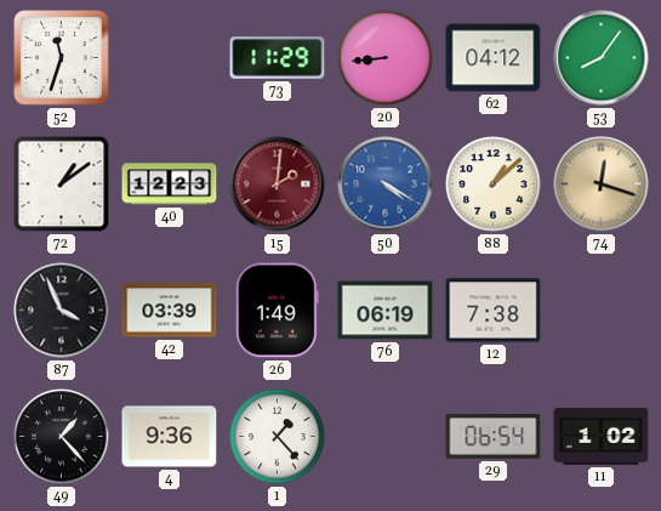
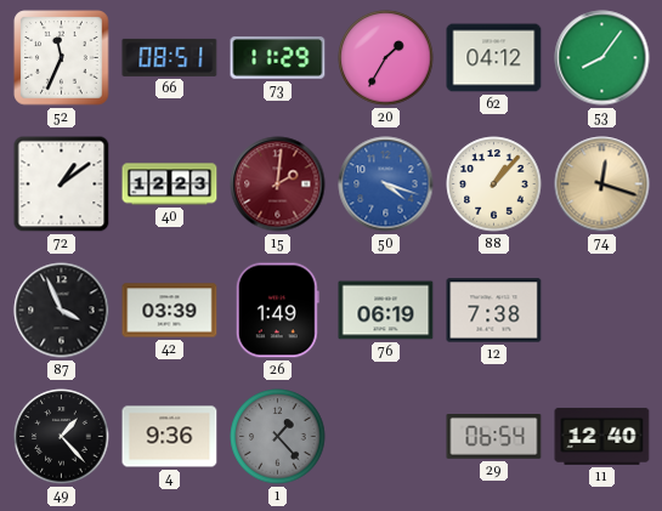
52: 11:33 -> 11:34 (62, 58)
66: none -> 08:51 (170, 57)
20: 8:44 -> 1:35 (386, 58)
50: 4:20 -> 4:18 (386, 184)
88: 1:08 -> 1:07 (494, 184)
1 dial: white -> grey (278, 437)
11: 1:02 -> 12:40 (602, 436)
